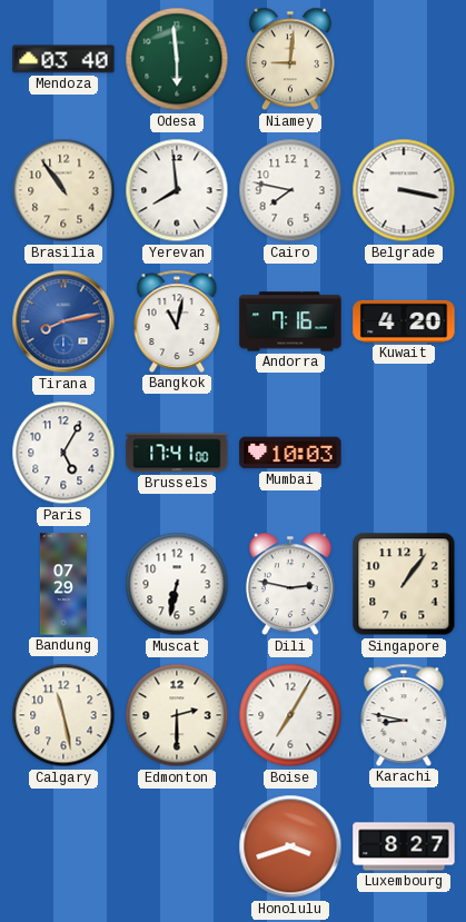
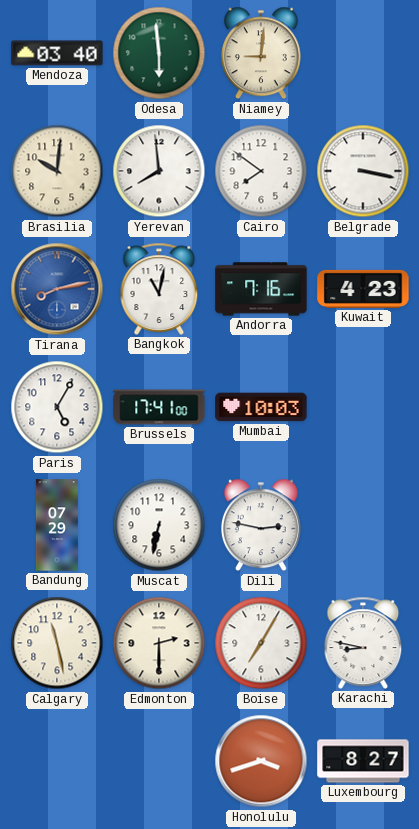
Brasilia: 10:54 -> 10:01 (57, 171)
Cairo: 7:47 -> 7:51 (261, 171)
Kuwait: 4:20 -> 4:23 (363, 289)
Singapore: 1:06 -> none (404, 584)
